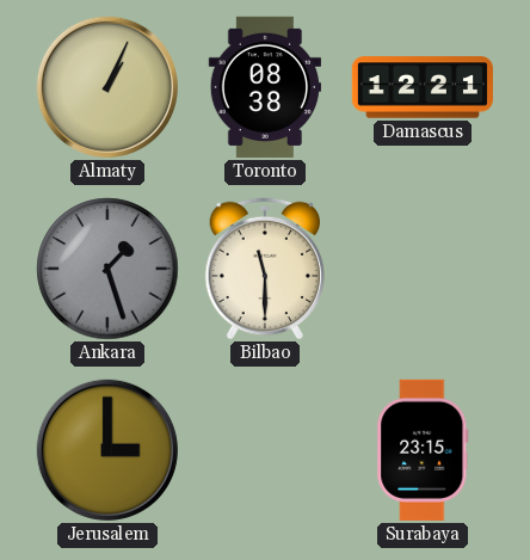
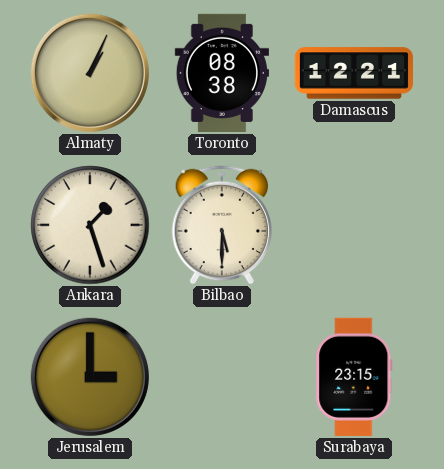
Ankara dial: grey -> cream (90, 225)
Bilbao: 11:30 -> 5:30 (222, 225)
